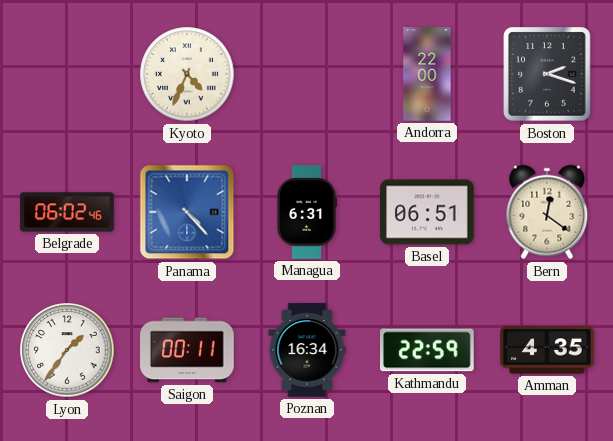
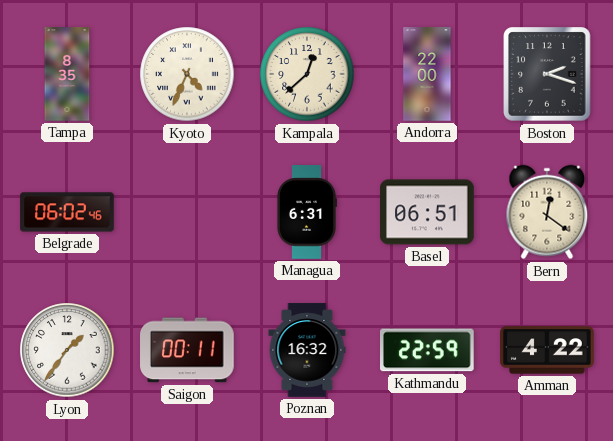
Tampa: none -> 8:35 (67, 74)
Kampala: none -> 12:38 (307, 74)
Panama: 4:23 -> none (187, 212)
Poznan: 16:34 -> 16:32 (307, 350)
Amman: 4:35 -> 4:22 (547, 350)
